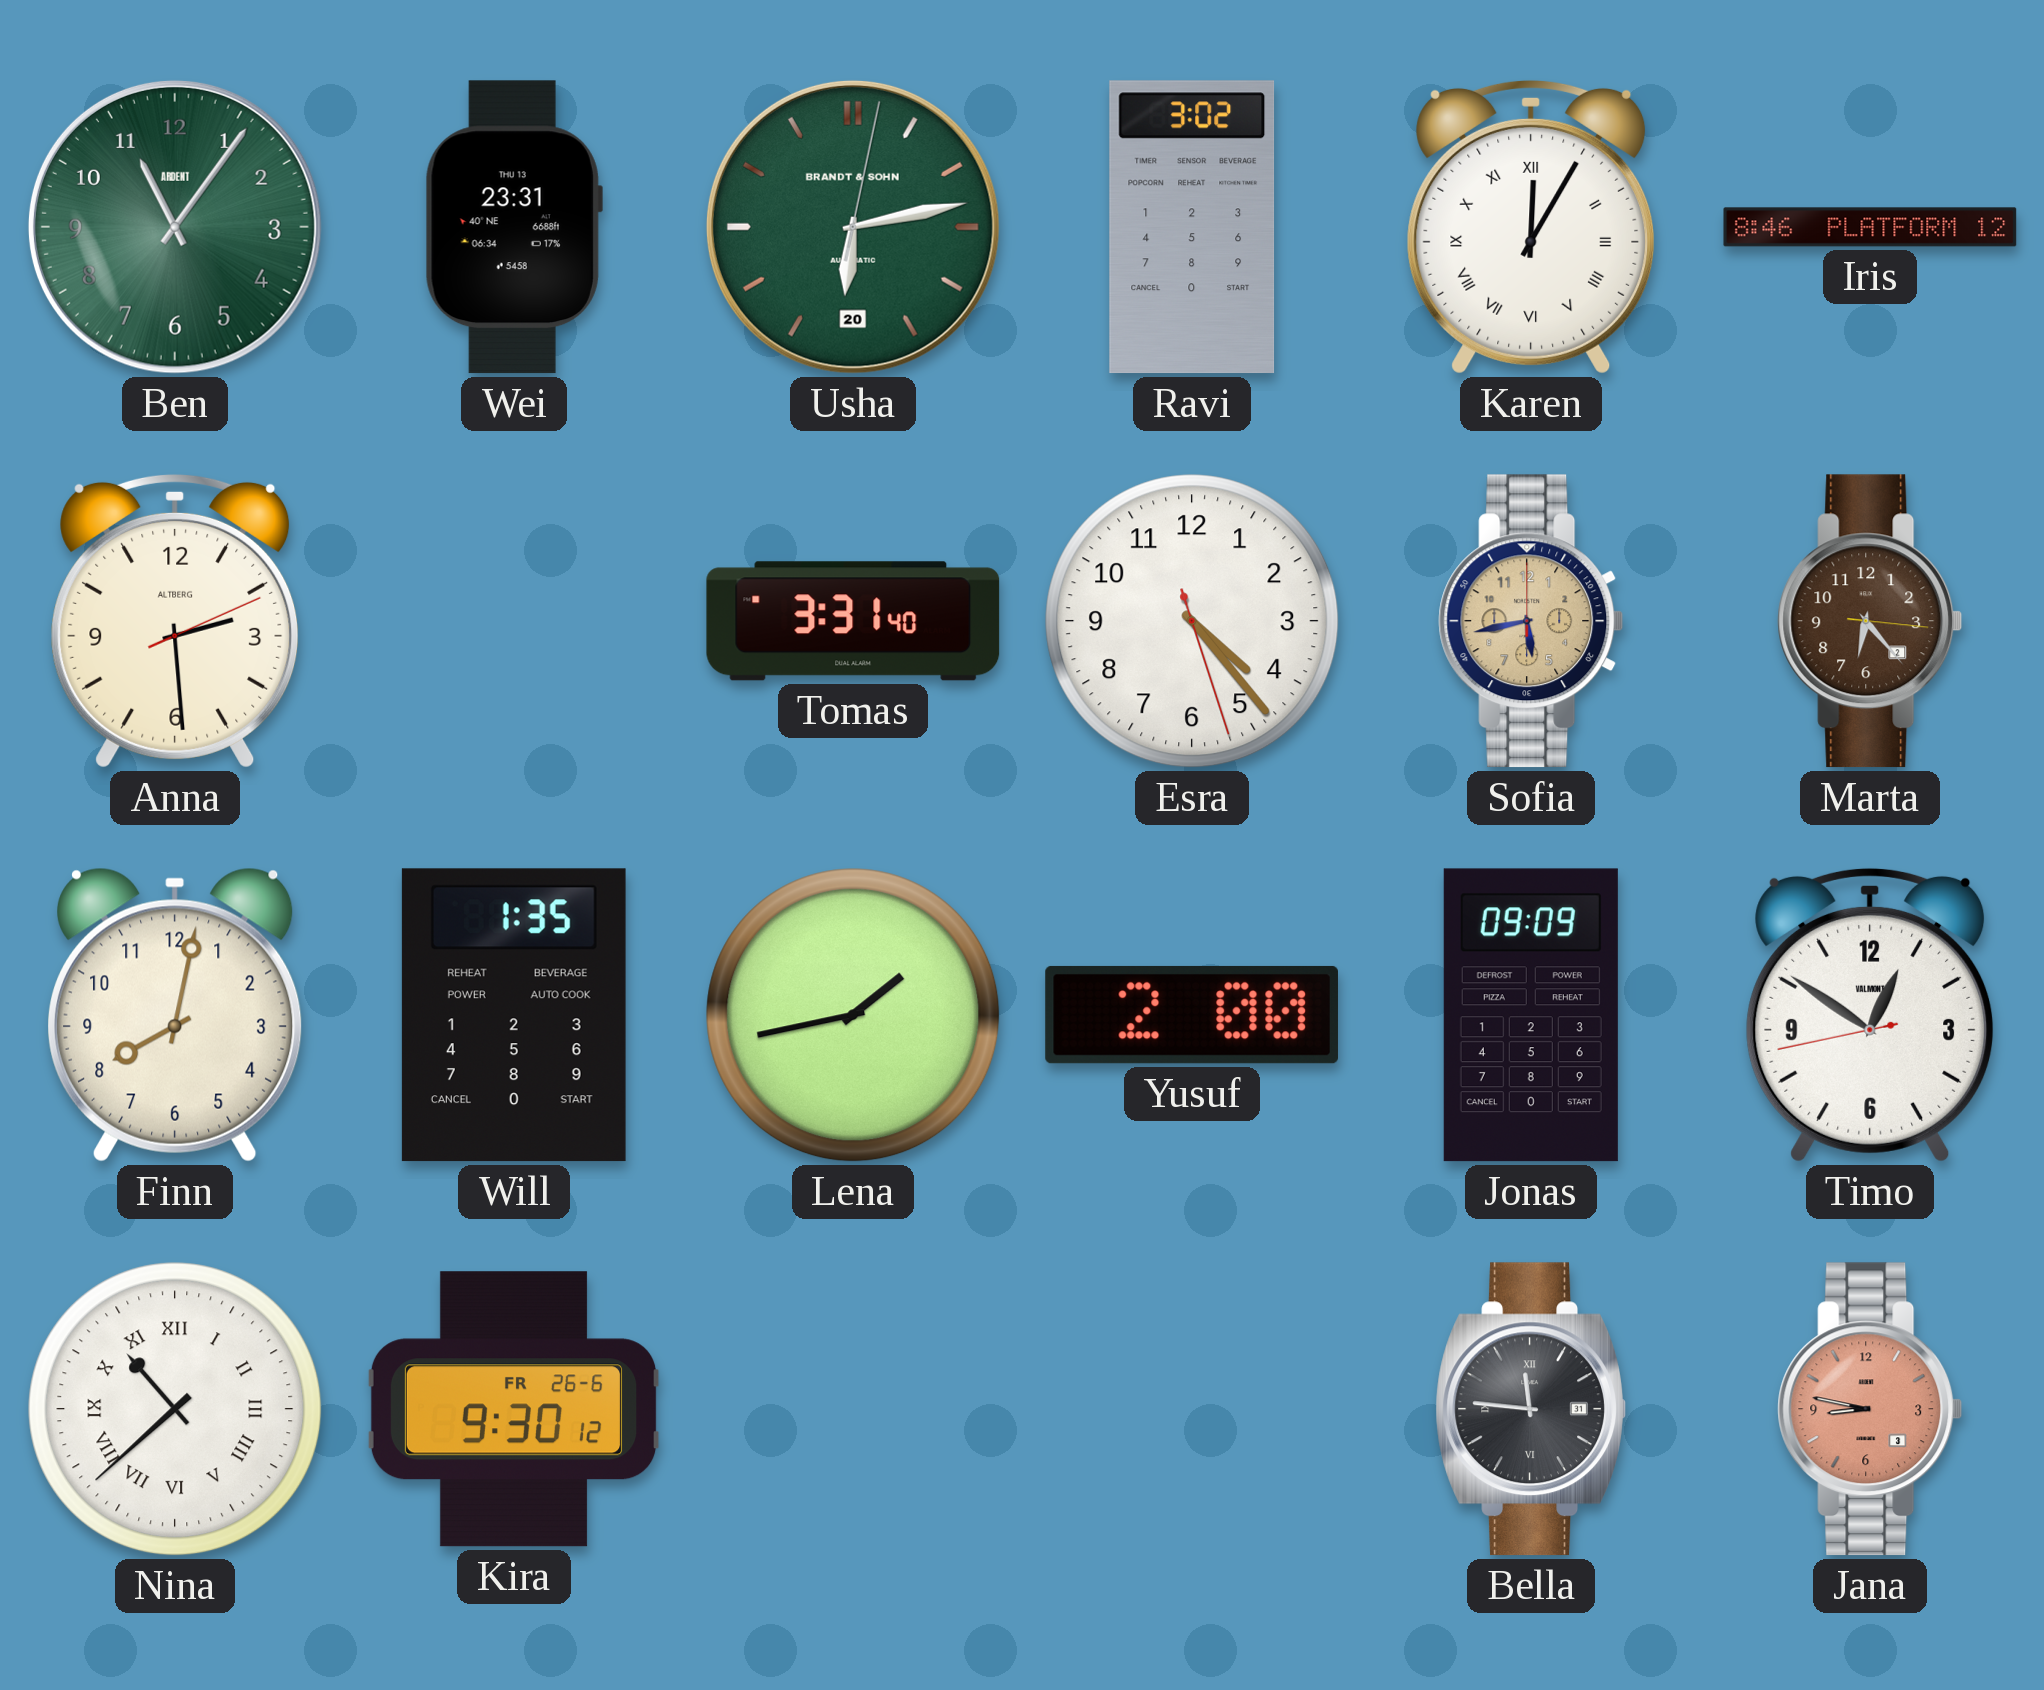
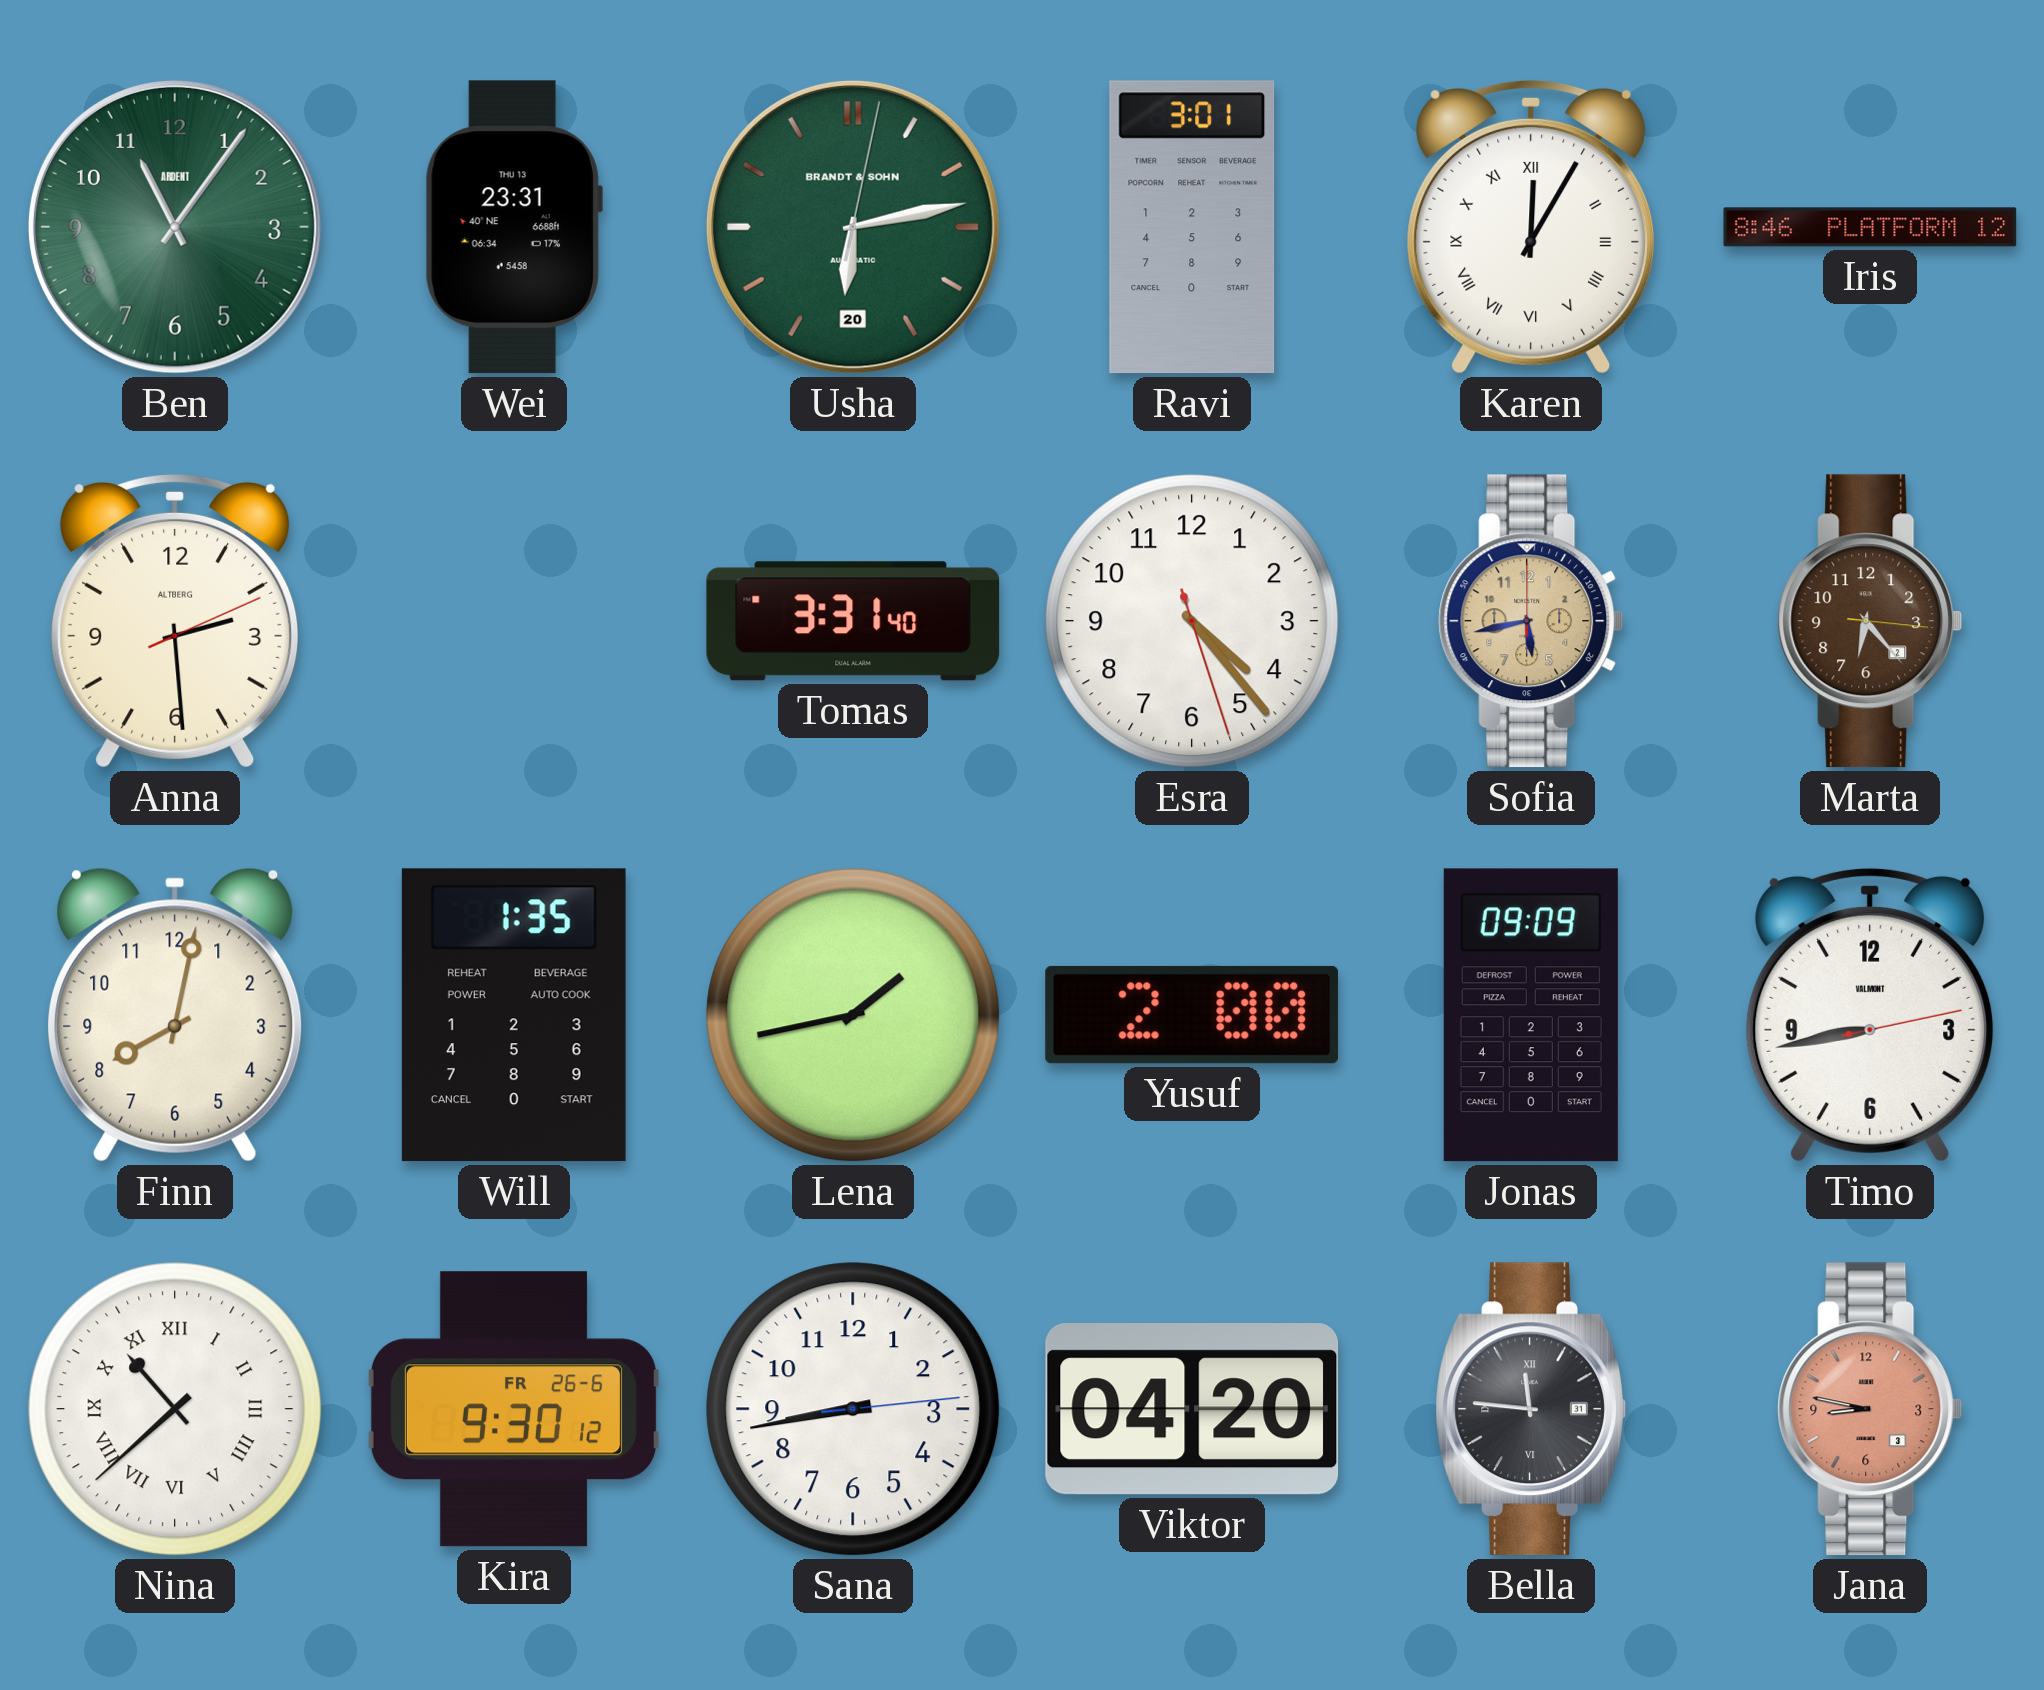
Ravi: 3:02 -> 3:01 (1192, 227)
Timo: 12:50 -> 8:43 (1870, 1015)
Sana: none -> 8:43 (853, 1409)
Viktor: none -> 04:20 (1192, 1409)
